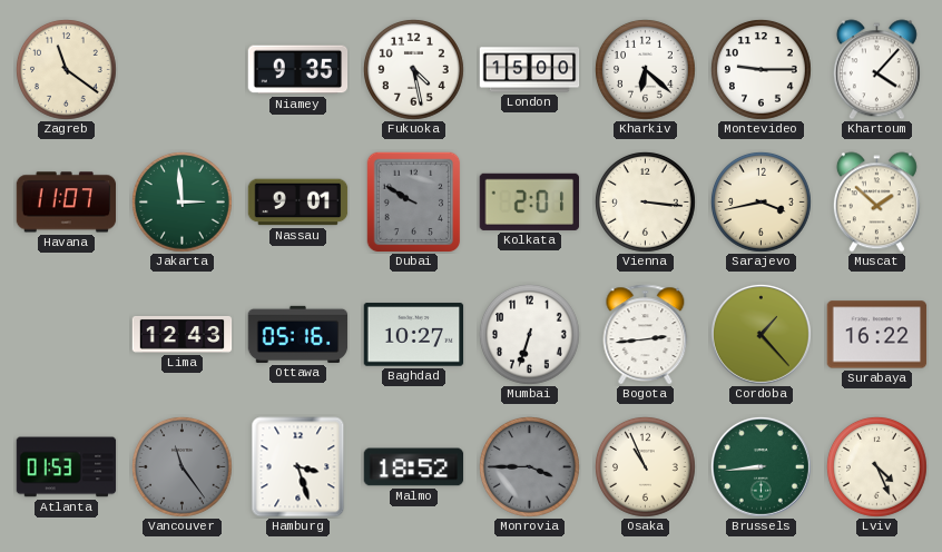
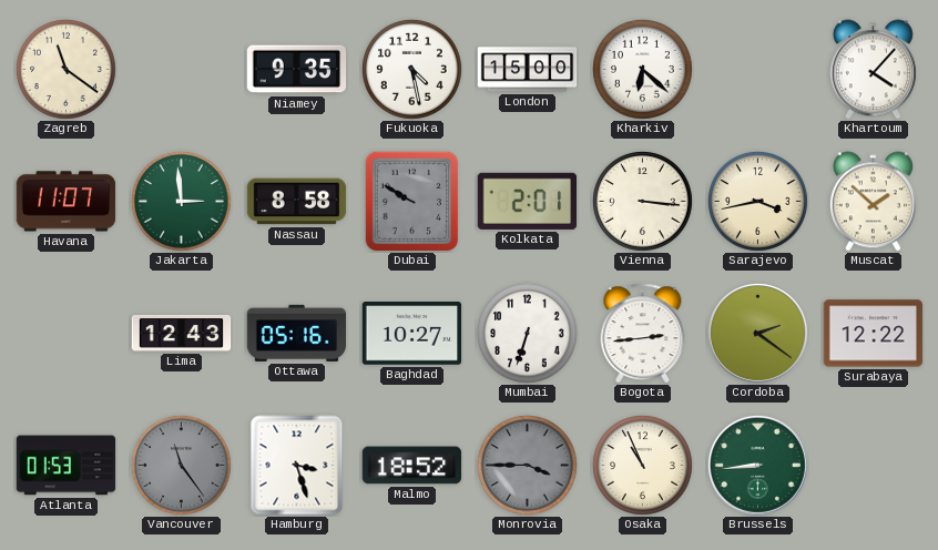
Montevideo: 9:15 -> none (762, 70)
Nassau: 9:01 -> 8:58 (297, 202)
Cordoba: 1:23 -> 2:21 (757, 333)
Surabaya: 16:22 -> 12:22 (874, 334)
Lviv: 4:26 -> none (877, 467)
